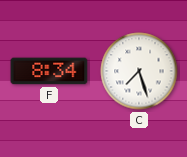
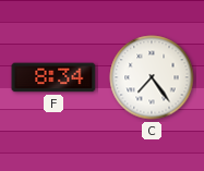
C: 7:27 -> 7:24 (152, 77)
